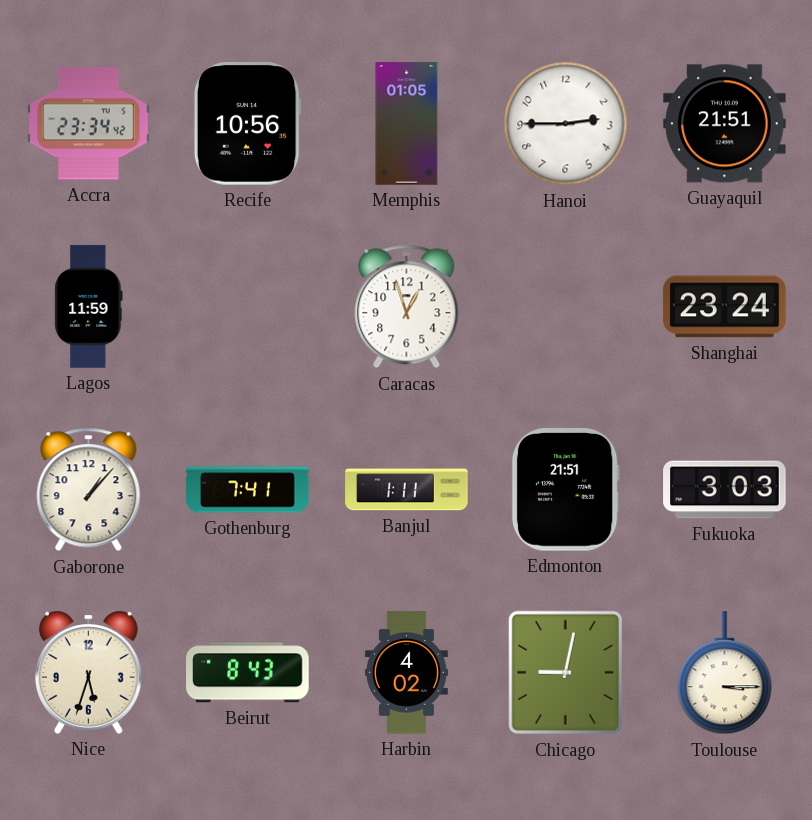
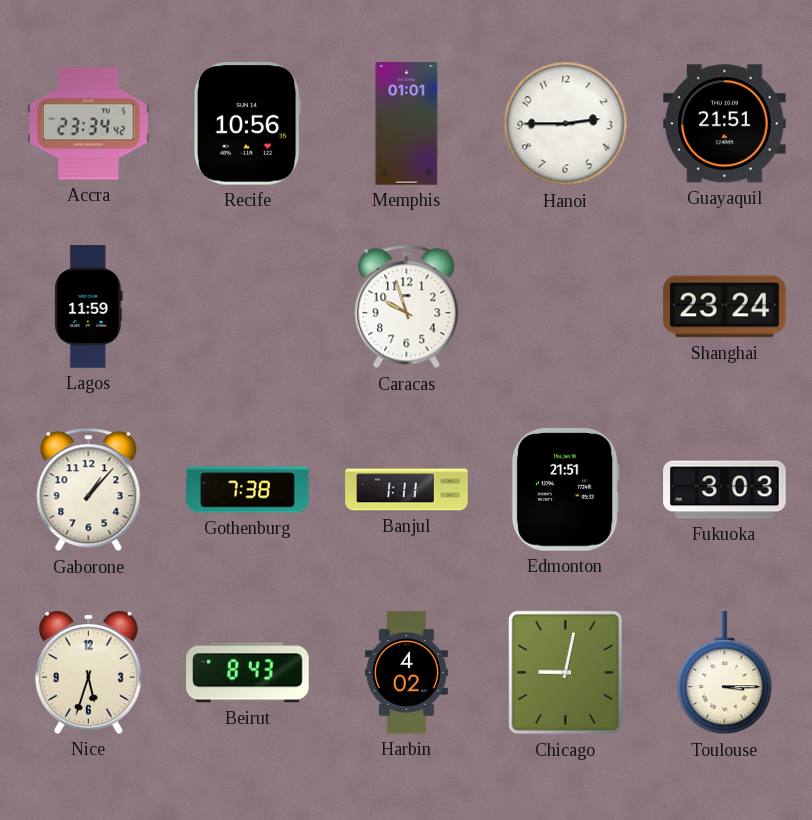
Memphis: 01:05 -> 01:01 (407, 124)
Caracas: 12:57 -> 9:57 (407, 307)
Gothenburg: 7:41 -> 7:38 (248, 490)
